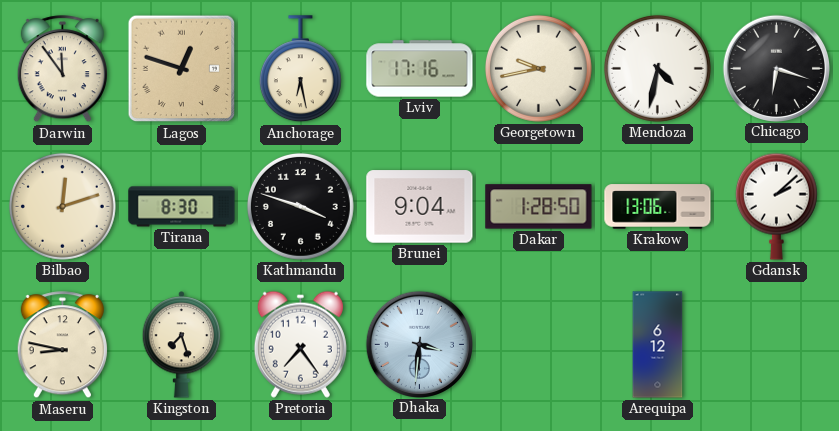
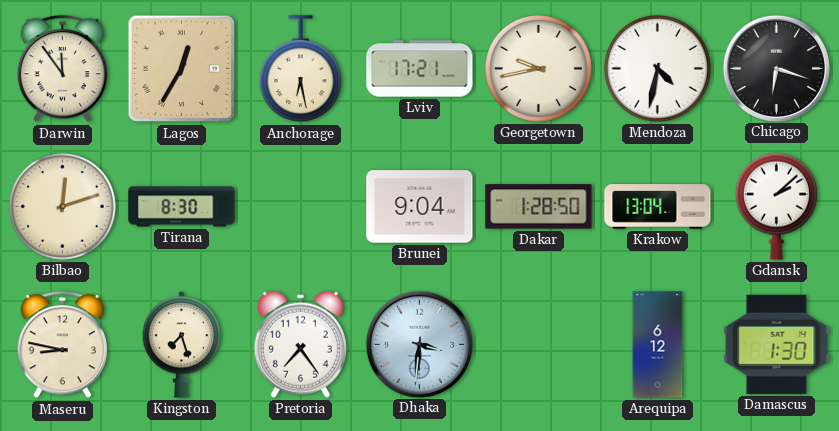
Lagos: 12:48 -> 12:35 (182, 69)
Lviv: 17:16 -> 17:21 (420, 69)
Kathmandu: 3:48 -> none (300, 206)
Krakow: 13:06 -> 13:04 (658, 207)
Damascus: none -> 1:30 (777, 344)
